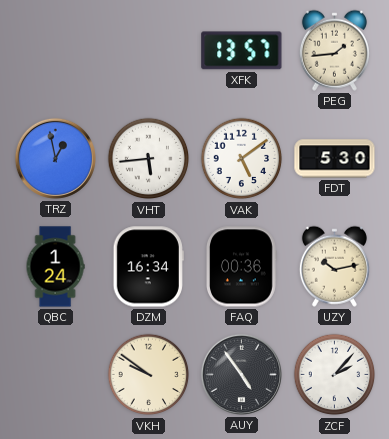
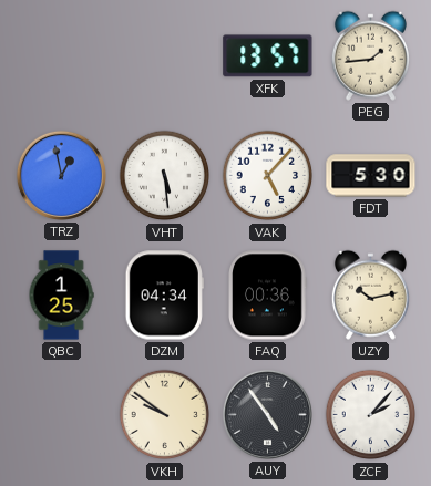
VHT: 5:44 -> 5:29 (165, 176)
VAK: 5:09 -> 5:07 (268, 176)
QBC: 1:24 -> 1:25 (61, 296)
DZM: 16:34 -> 04:34 (164, 296)
